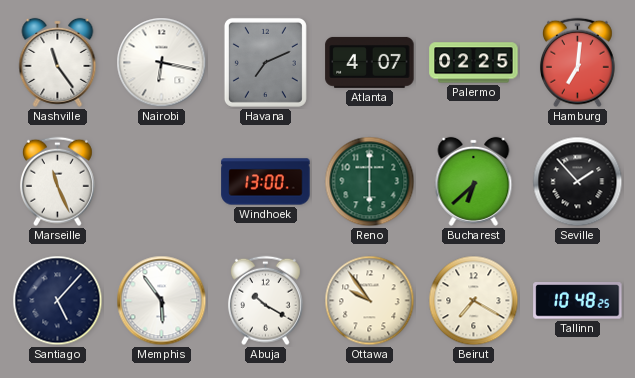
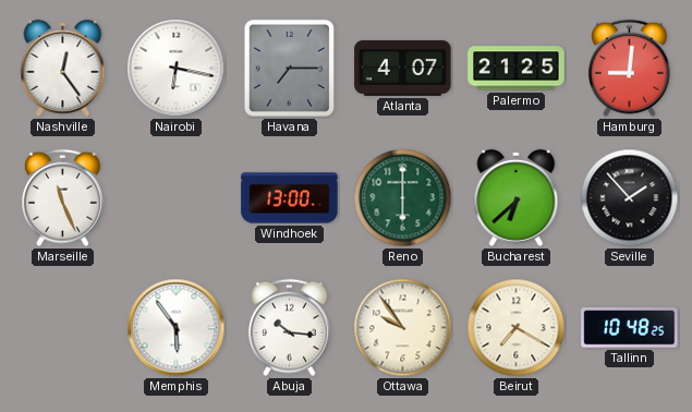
Nashville: 11:24 -> 12:24 (63, 68)
Havana: 7:11 -> 7:15 (289, 68)
Palermo: 02:25 -> 21:25 (517, 69)
Hamburg: 7:01 -> 9:01 (629, 69)
Santiago: 5:07 -> none (58, 301)
Abuja: 10:20 -> 10:16 (289, 328)
